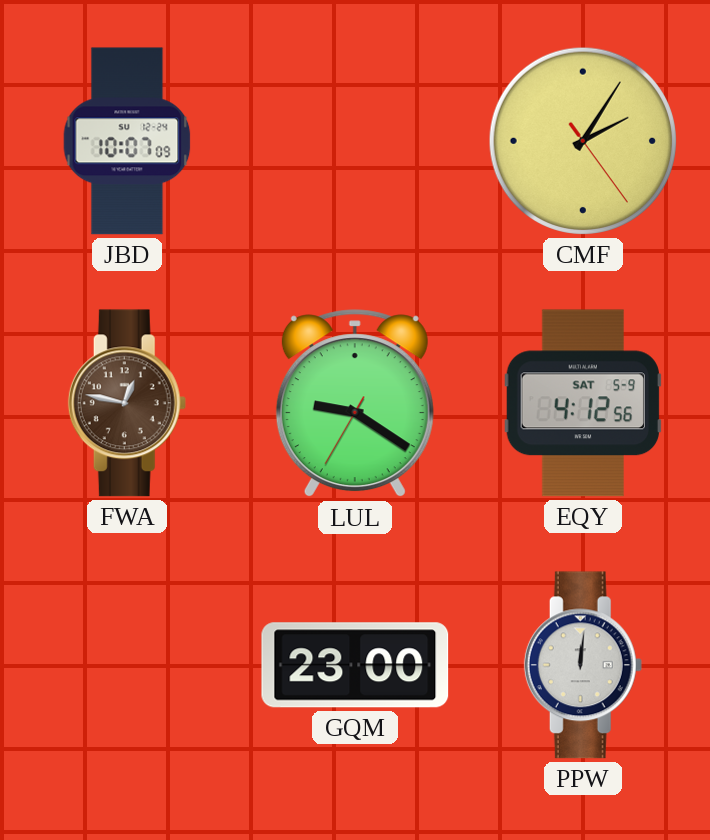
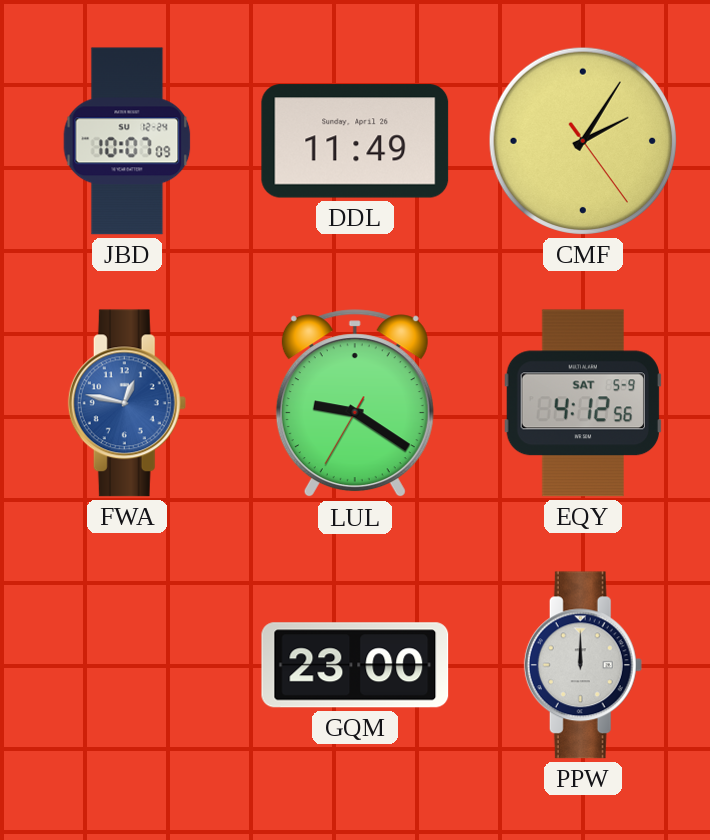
DDL: none -> 11:49 (355, 141)
FWA dial: brown -> blue (127, 403)
PPW: 12:01 -> 12:00 (583, 665)
